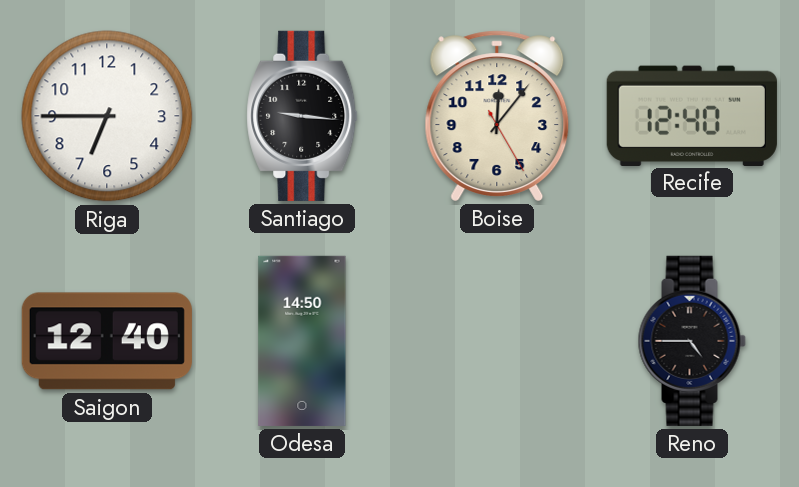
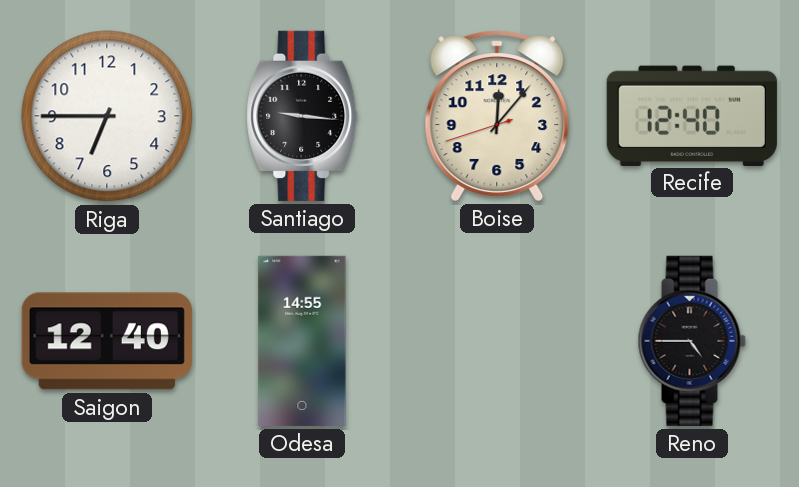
Boise: 12:06:25 -> 12:06:42 (497, 116)
Odesa: 14:50 -> 14:55 (302, 341)
